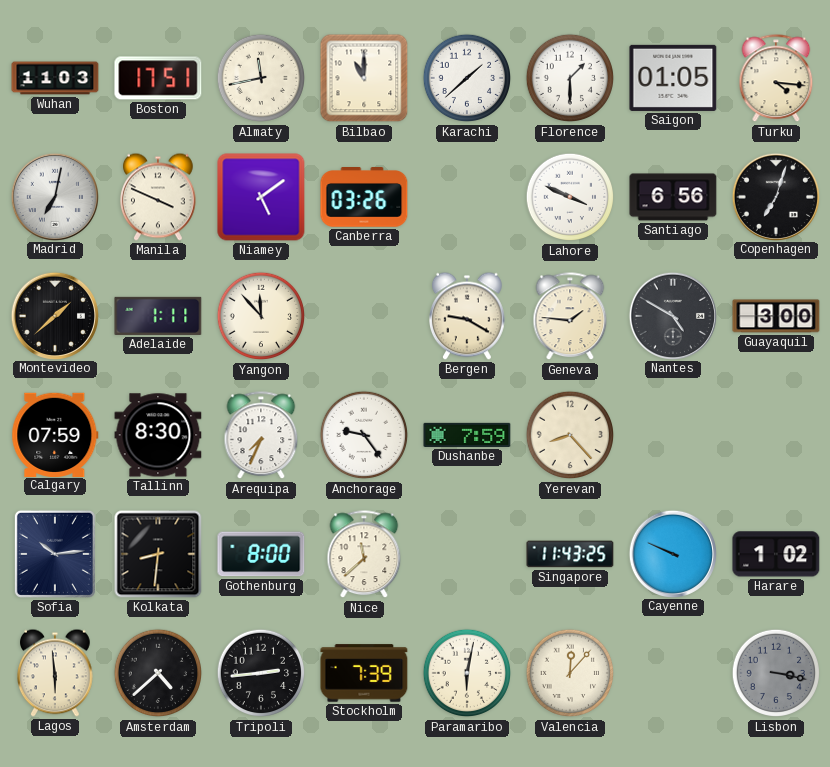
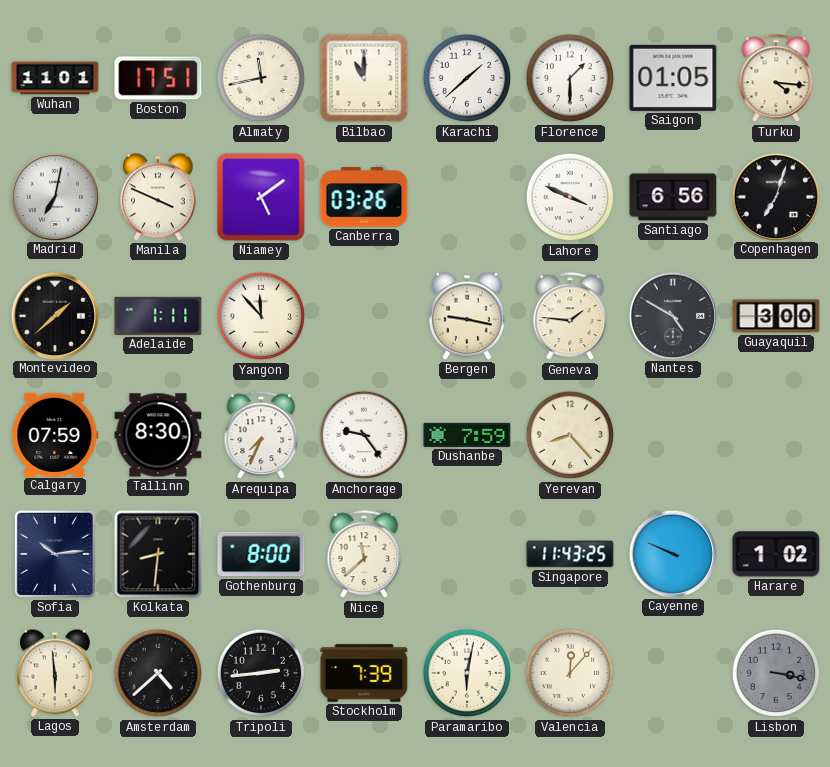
Wuhan: 11:03 -> 11:01 (55, 78)
Bergen: 9:20 -> 9:17 (468, 316)
